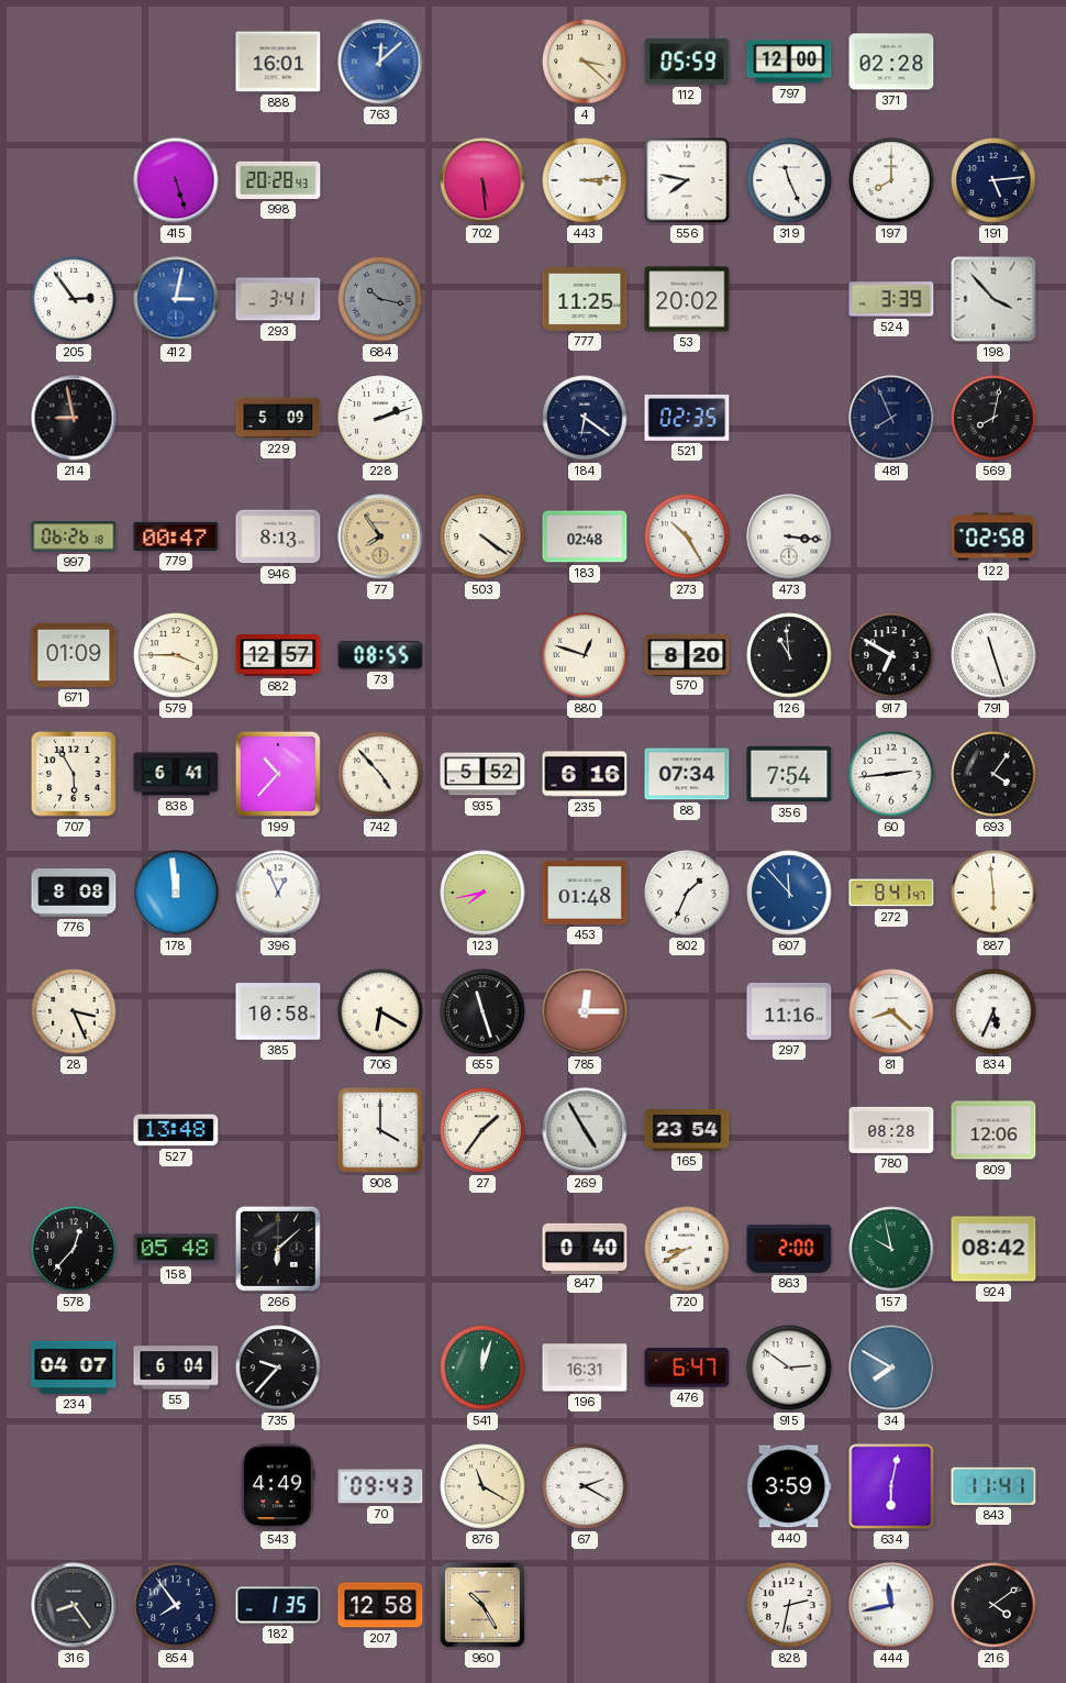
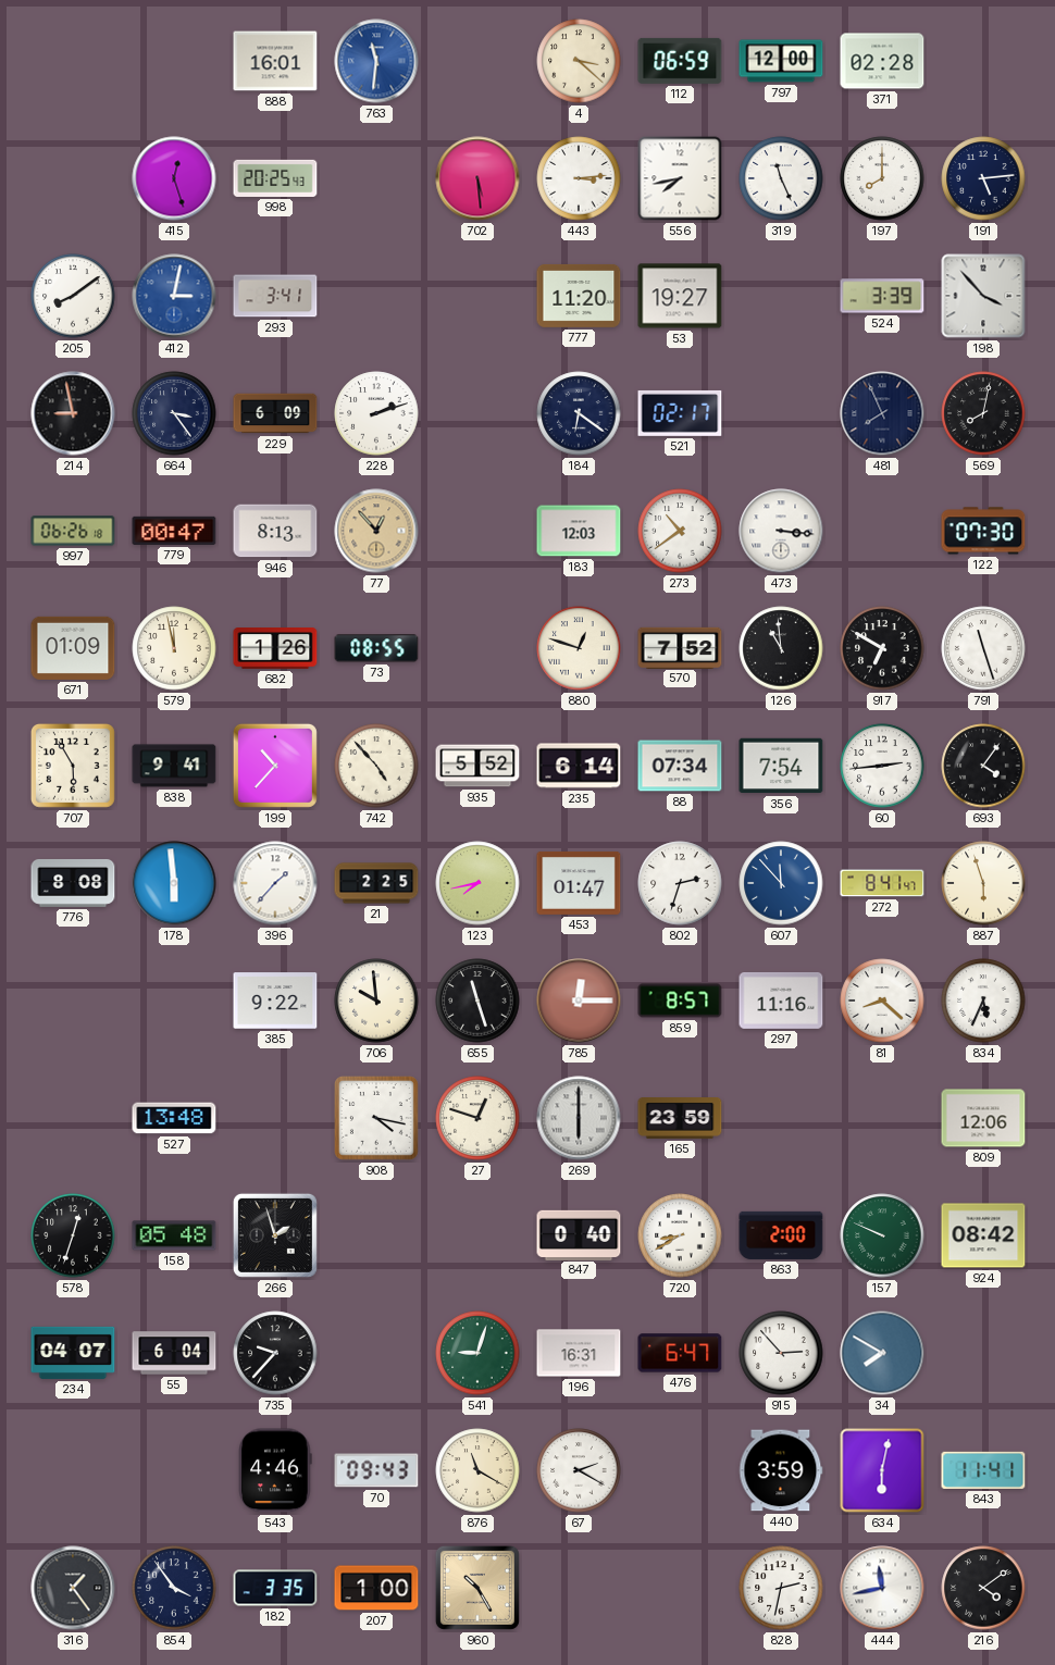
763: 12:08 -> 11:31 (376, 61)
112: 05:59 -> 06:59 (680, 61)
415: 5:27 -> 12:27 (174, 178)
998: 20:28 -> 20:25 (275, 178)
556: 7:47 -> 7:43 (680, 178)
205: 2:54 -> 8:09 (73, 296)
684: 10:17 -> none (380, 299)
777: 11:25 -> 11:20 (579, 296)
53: 20:02 -> 19:27 (680, 296)
664: none -> 3:24 (174, 413)
229: 5:09 -> 6:09 (275, 413)
521: 02:35 -> 02:17 (680, 413)
77: 7:54 -> 12:53 (376, 531)
503: 4:21 -> none (482, 536)
183: 02:48 -> 12:03 (579, 531)
273: 10:25 -> 10:39 (680, 531)
122: 02:58 -> 07:30 (983, 531)
579: 3:45 -> 11:58 (174, 648)
682: 12:57 -> 1:26 (275, 649)
570: 8:20 -> 7:52 (680, 647)
838: 6:41 -> 9:41 (174, 766)
235: 6:16 -> 6:14 (579, 766)
178: 11:59 -> 5:59 (174, 883)
396: 12:56 -> 1:37 (275, 883)
21: none -> 2:25 (376, 883)
453: 01:48 -> 01:47 (579, 883)
802: 1:34 -> 2:33 (680, 883)
887: 5:59 -> 5:57 (983, 883)
28: 3:26 -> none (74, 1011)
385: 10:58 -> 9:22 (275, 1001)
706: 6:20 -> 9:59 (376, 1001)
859: none -> 8:57 (680, 1001)
908: 4:00 -> 4:17 (376, 1118)
27: 1:36 -> 12:48 (477, 1118)
269: 4:55 -> 6:00 (579, 1118)
165: 23:54 -> 23:59 (680, 1119)
780: 08:28 -> none (891, 1130)
578: 12:37 -> 12:33 (73, 1235)
266: 6:08 -> 1:57 (275, 1235)
157: 9:58 -> 9:49 (882, 1235)
541: 12:03 -> 9:03 (477, 1353)
915: 2:51 -> 2:53 (781, 1353)
543: 4:49 -> 4:46 (275, 1470)
316: 8:24 -> 1:24 (73, 1588)
854: 7:54 -> 3:54 (174, 1588)
182: 1:35 -> 3:35 (275, 1588)
207: 12:58 -> 1:00 (376, 1588)
